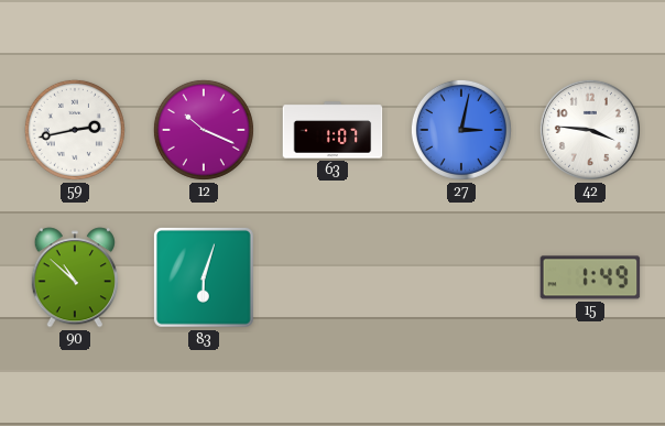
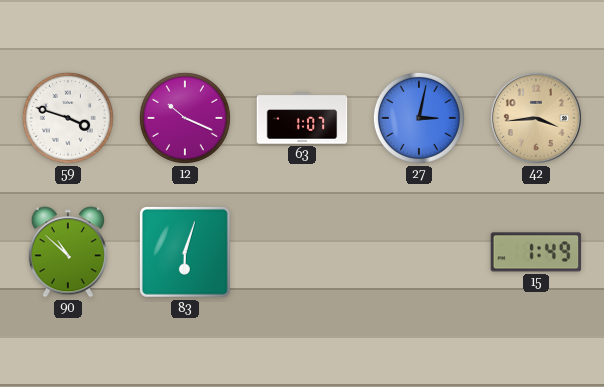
59: 2:43 -> 3:48 (68, 118)
42: 3:46 -> 3:44 (536, 118)
42 dial: white -> champagne (536, 118)
